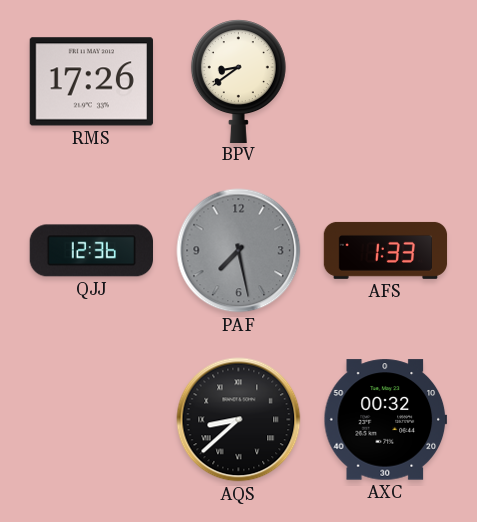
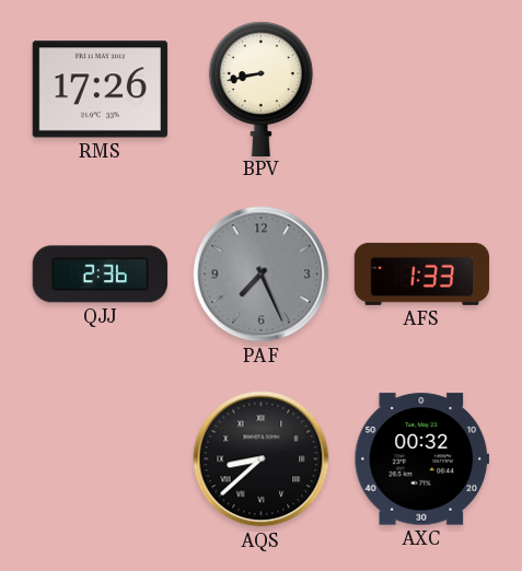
BPV: 8:39 -> 8:43 (260, 89)
QJJ: 12:36 -> 2:36 (100, 275)
PAF: 7:28 -> 7:26 (262, 275)
